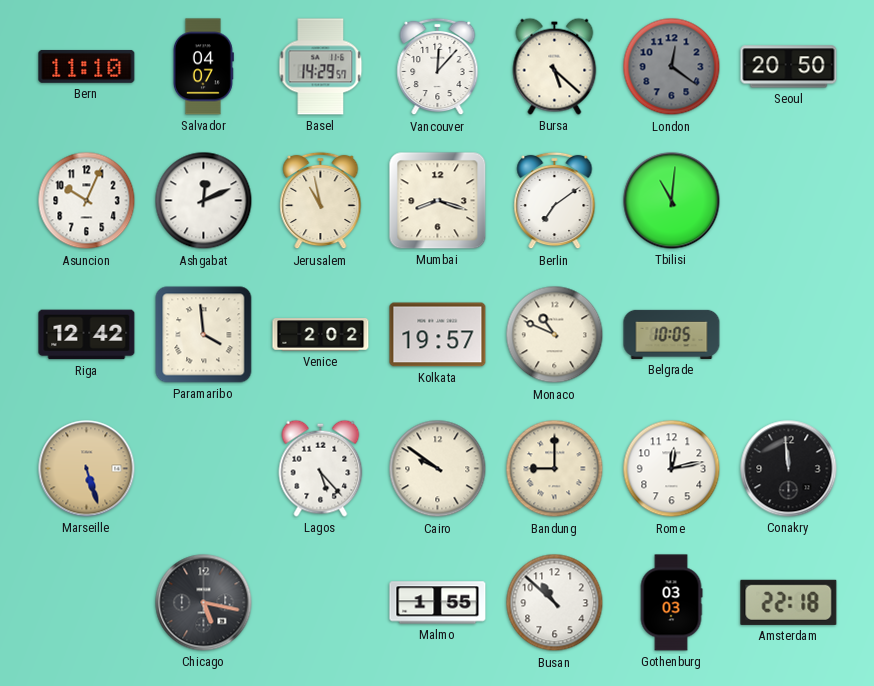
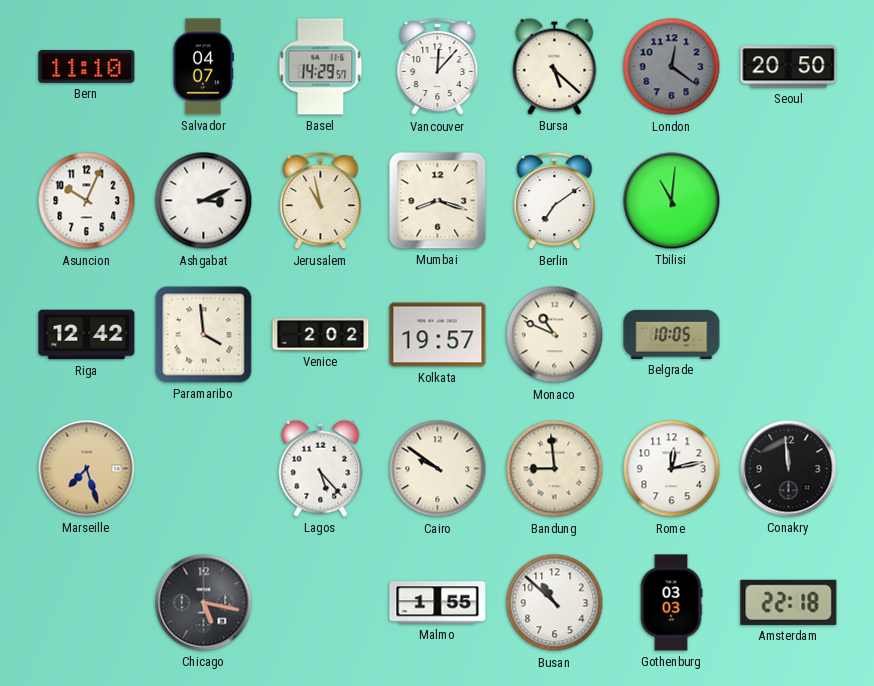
Ashgabat: 12:11 -> 3:11 (204, 201)
Marseille: 5:27 -> 7:27 (87, 469)
Bandung: 9:00 -> 8:59 (555, 469)
